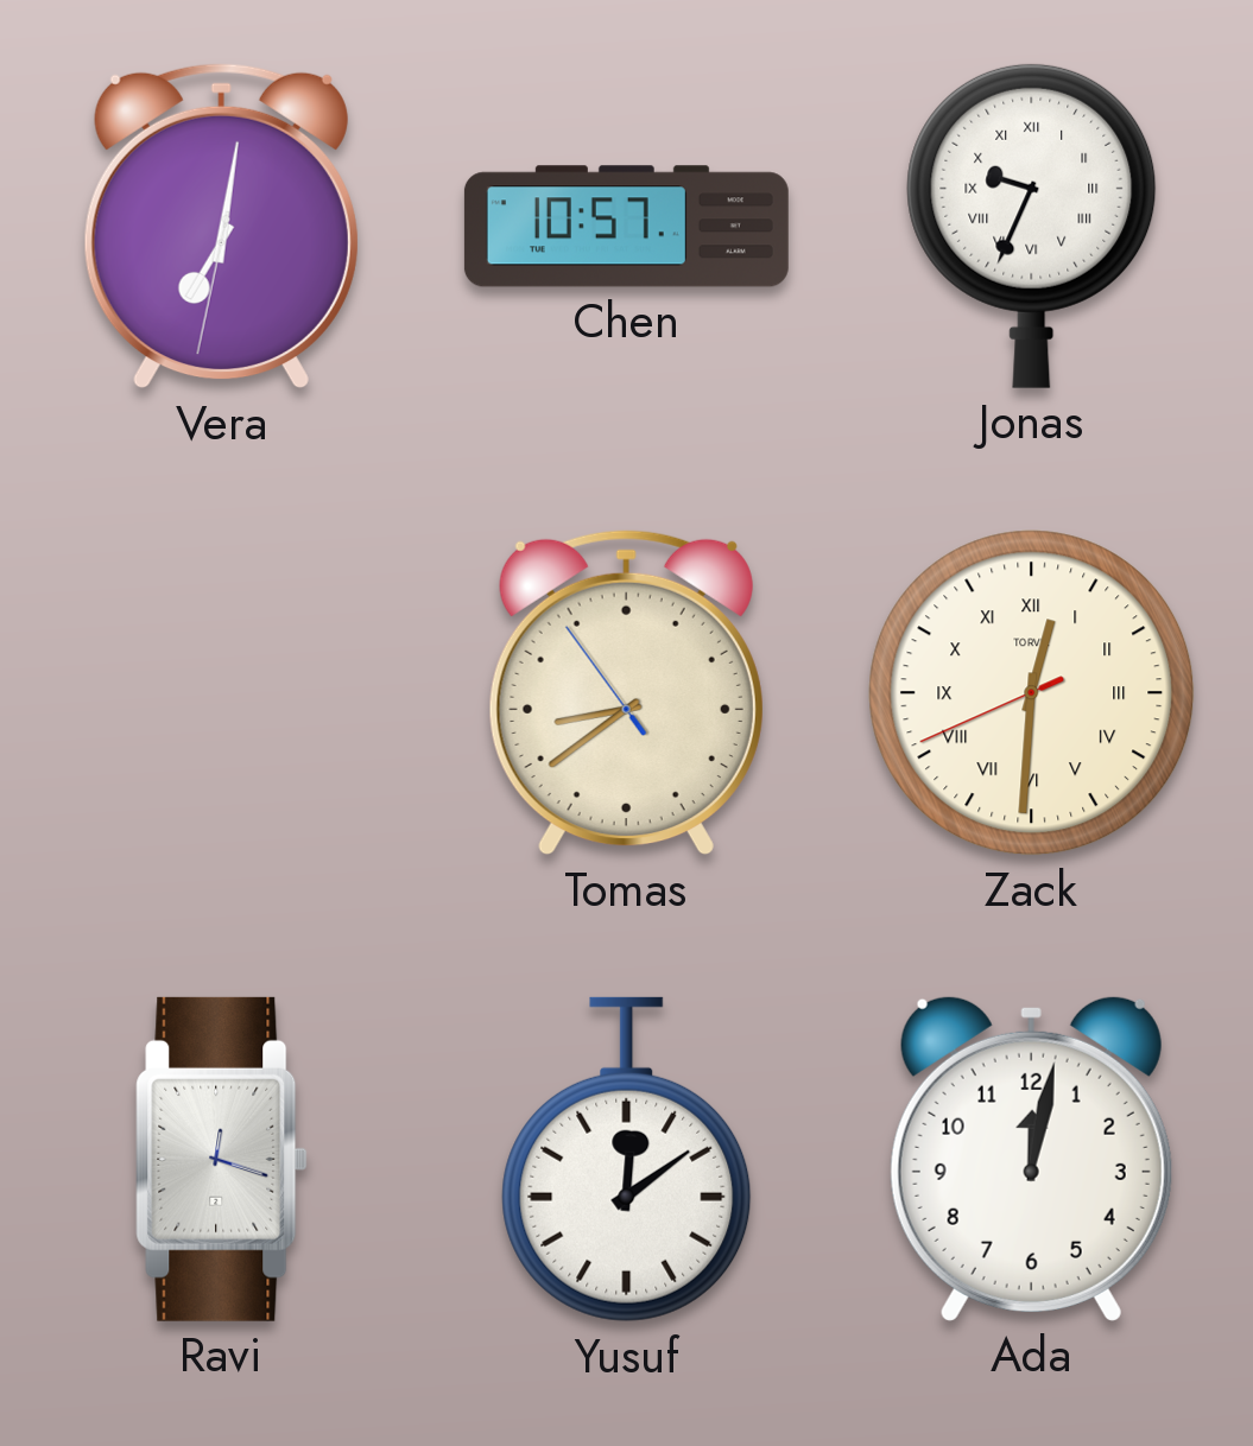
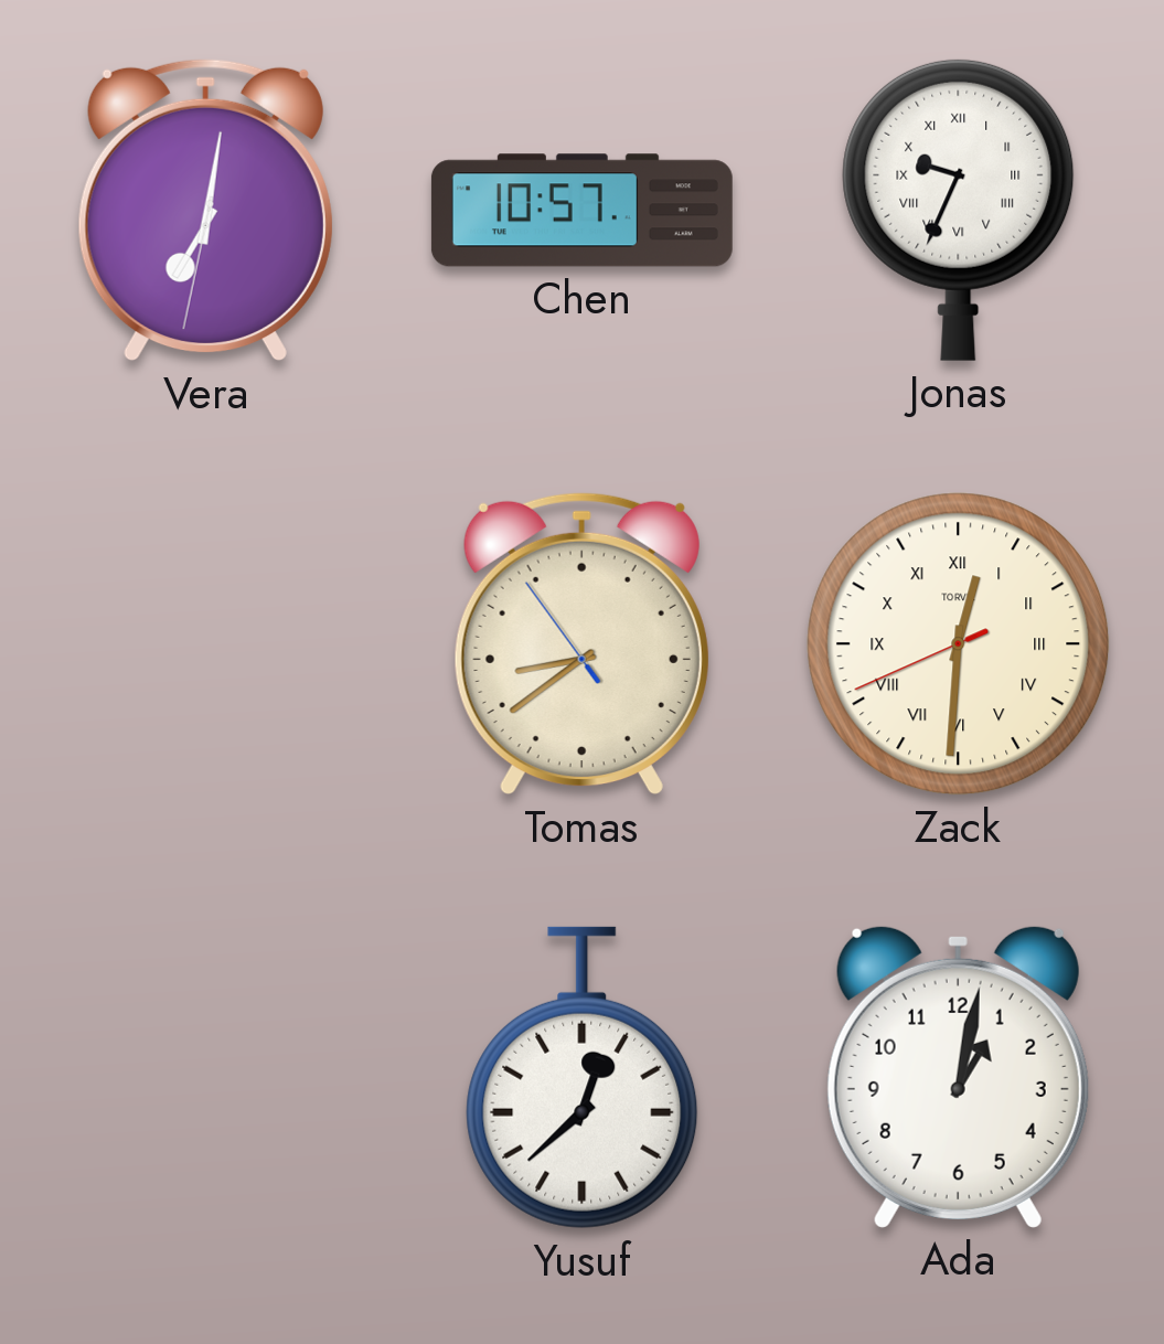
Ravi: 12:18 -> none (222, 1159)
Yusuf: 12:09 -> 12:38 (583, 1078)
Ada: 12:02 -> 1:02 (958, 1077)
